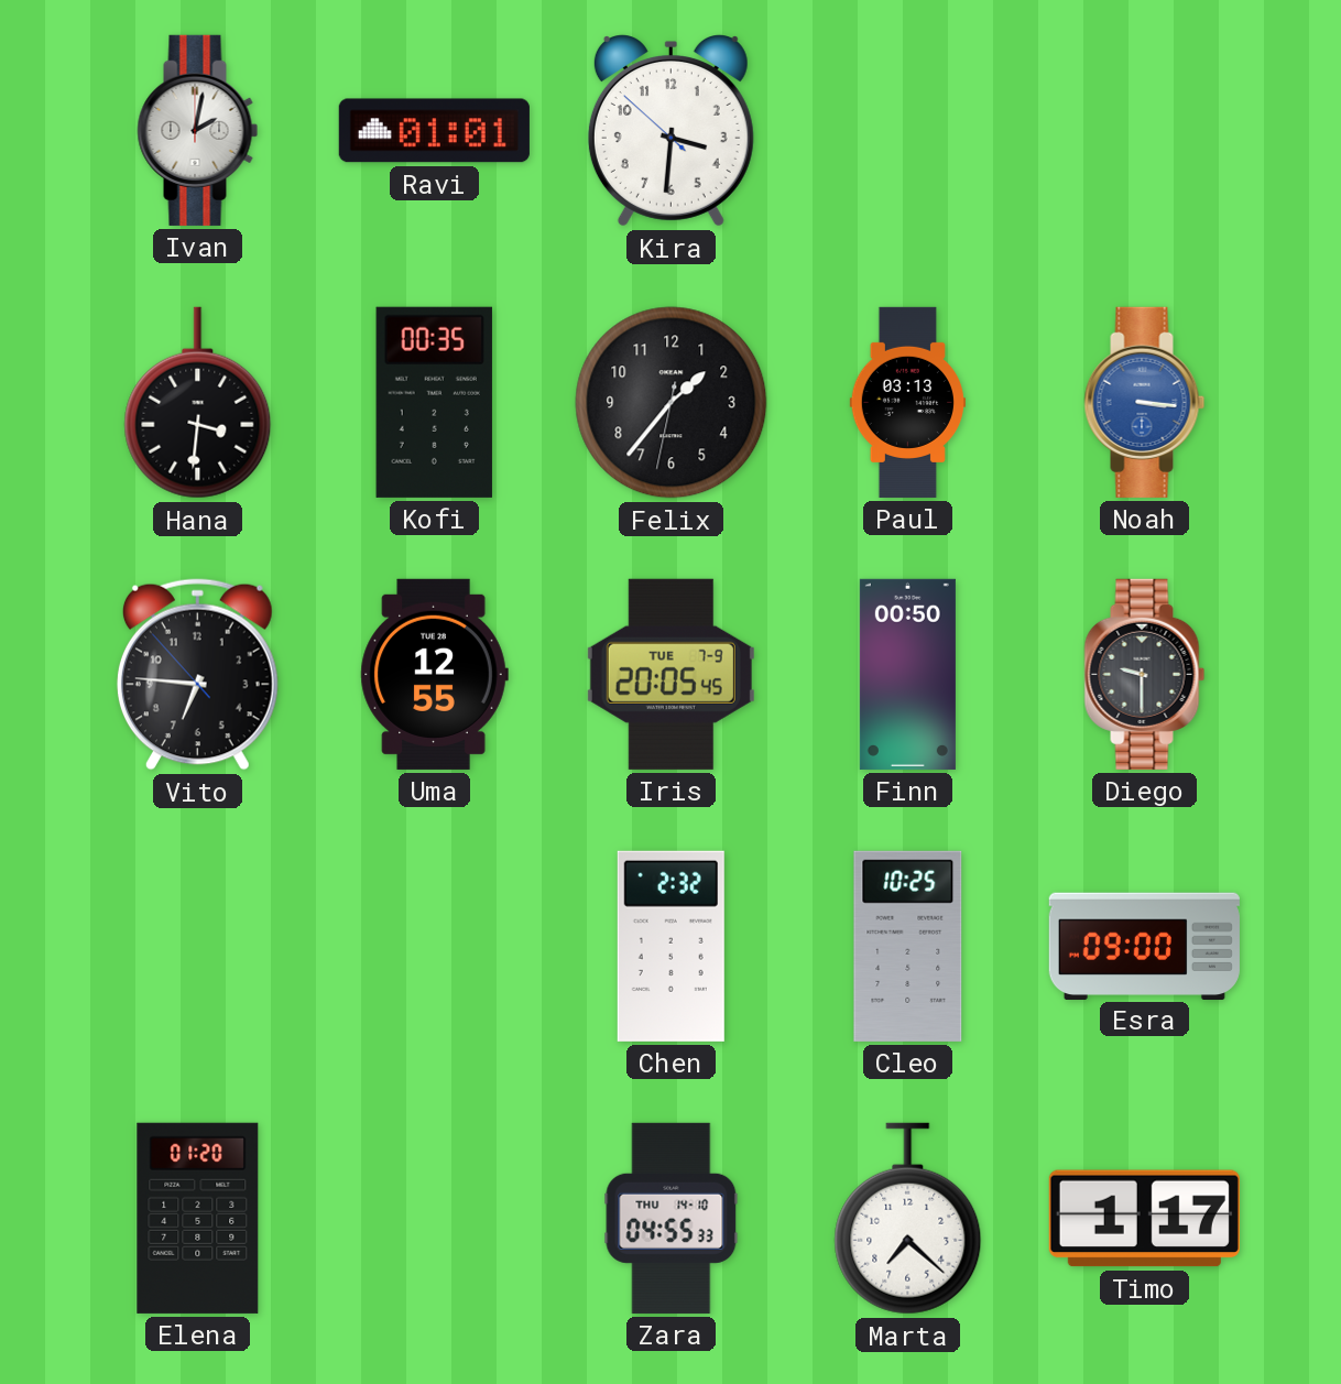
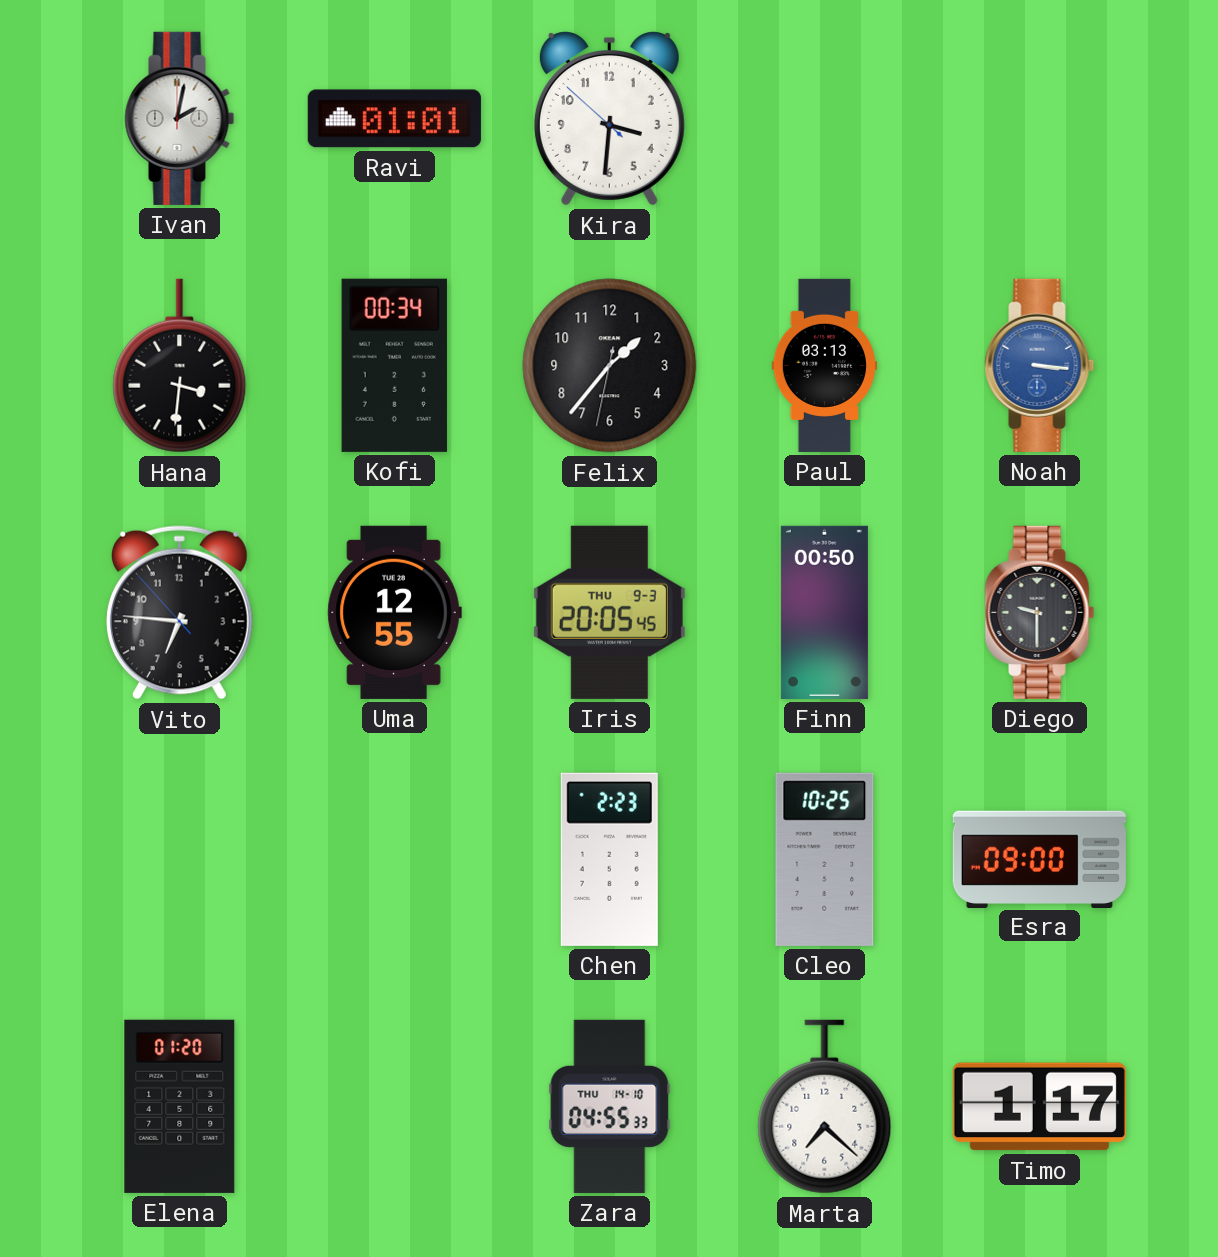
Kofi: 00:35 -> 00:34 (394, 365)
Iris date: TUE 7-9 -> THU 9-3 (609, 612)
Chen: 2:32 -> 2:23 (609, 859)
